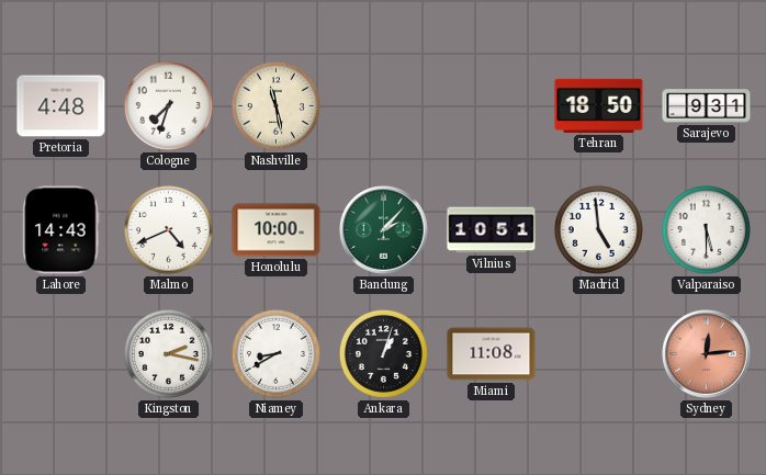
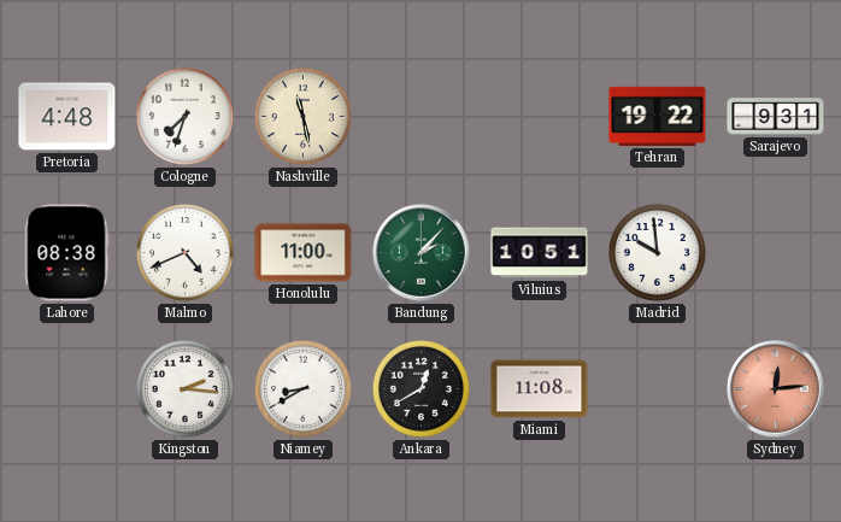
Tehran: 18:50 -> 19:22 (658, 116)
Lahore: 14:43 -> 08:38 (67, 253)
Honolulu: 10:00 -> 11:00 (304, 253)
Madrid: 4:59 -> 9:59 (657, 252)
Valparaiso: 5:30 -> none (706, 229)
Kingston: 2:17 -> 2:16 (184, 388)
Ankara: 1:03 -> 12:40 (420, 388)
